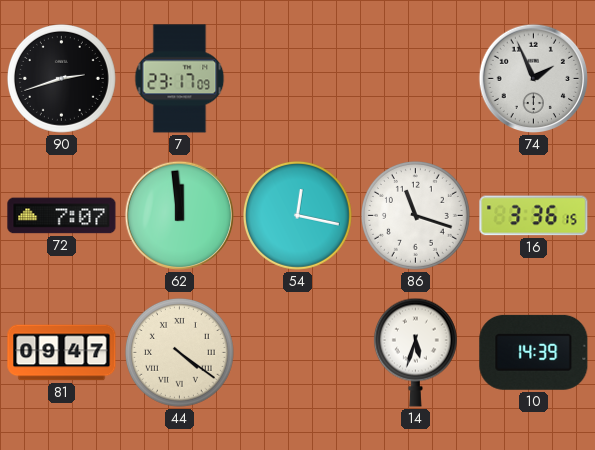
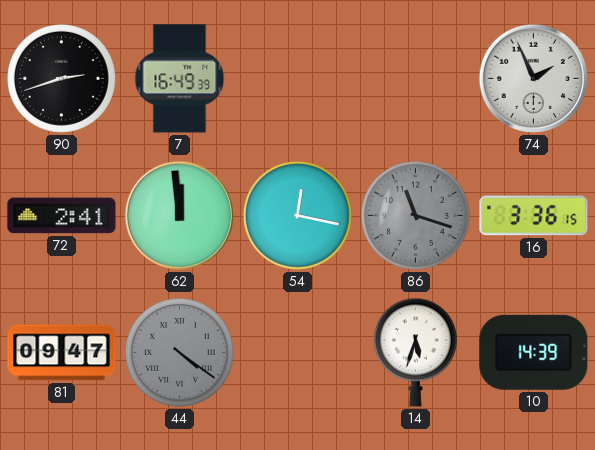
7: 23:17 -> 16:49 (180, 79)
72: 7:07 -> 2:41 (62, 216)
86 dial: white -> grey (415, 215)
44 dial: cream -> grey (179, 352)
